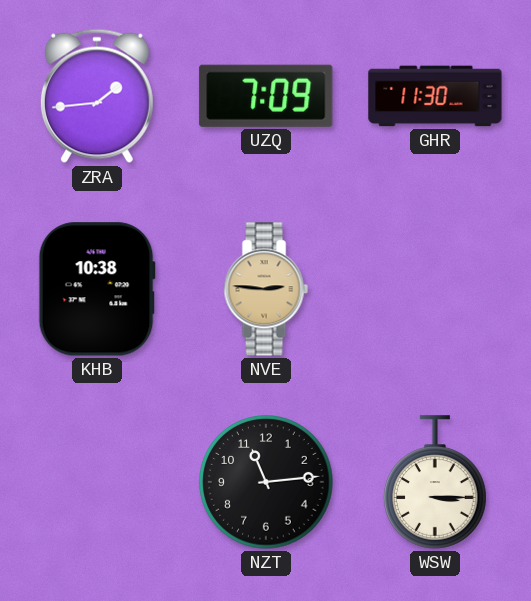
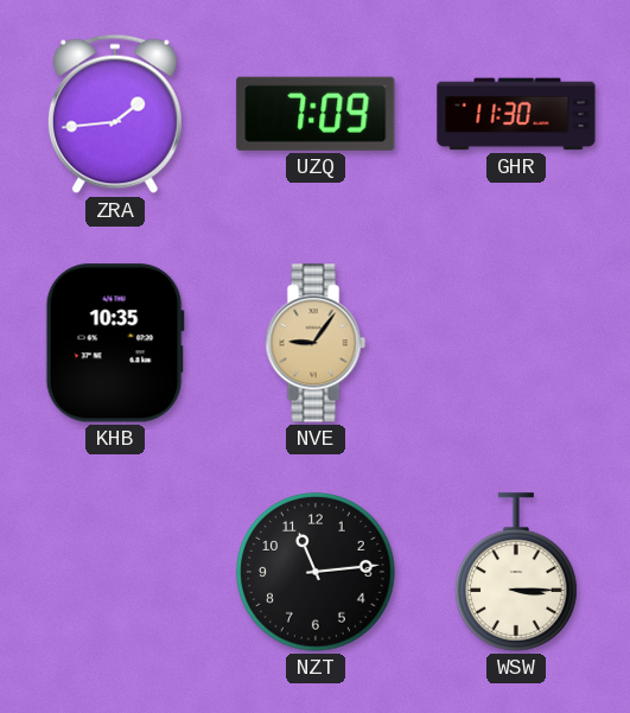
KHB: 10:38 -> 10:35 (115, 343)
NVE: 2:46 -> 9:06 (316, 343)
